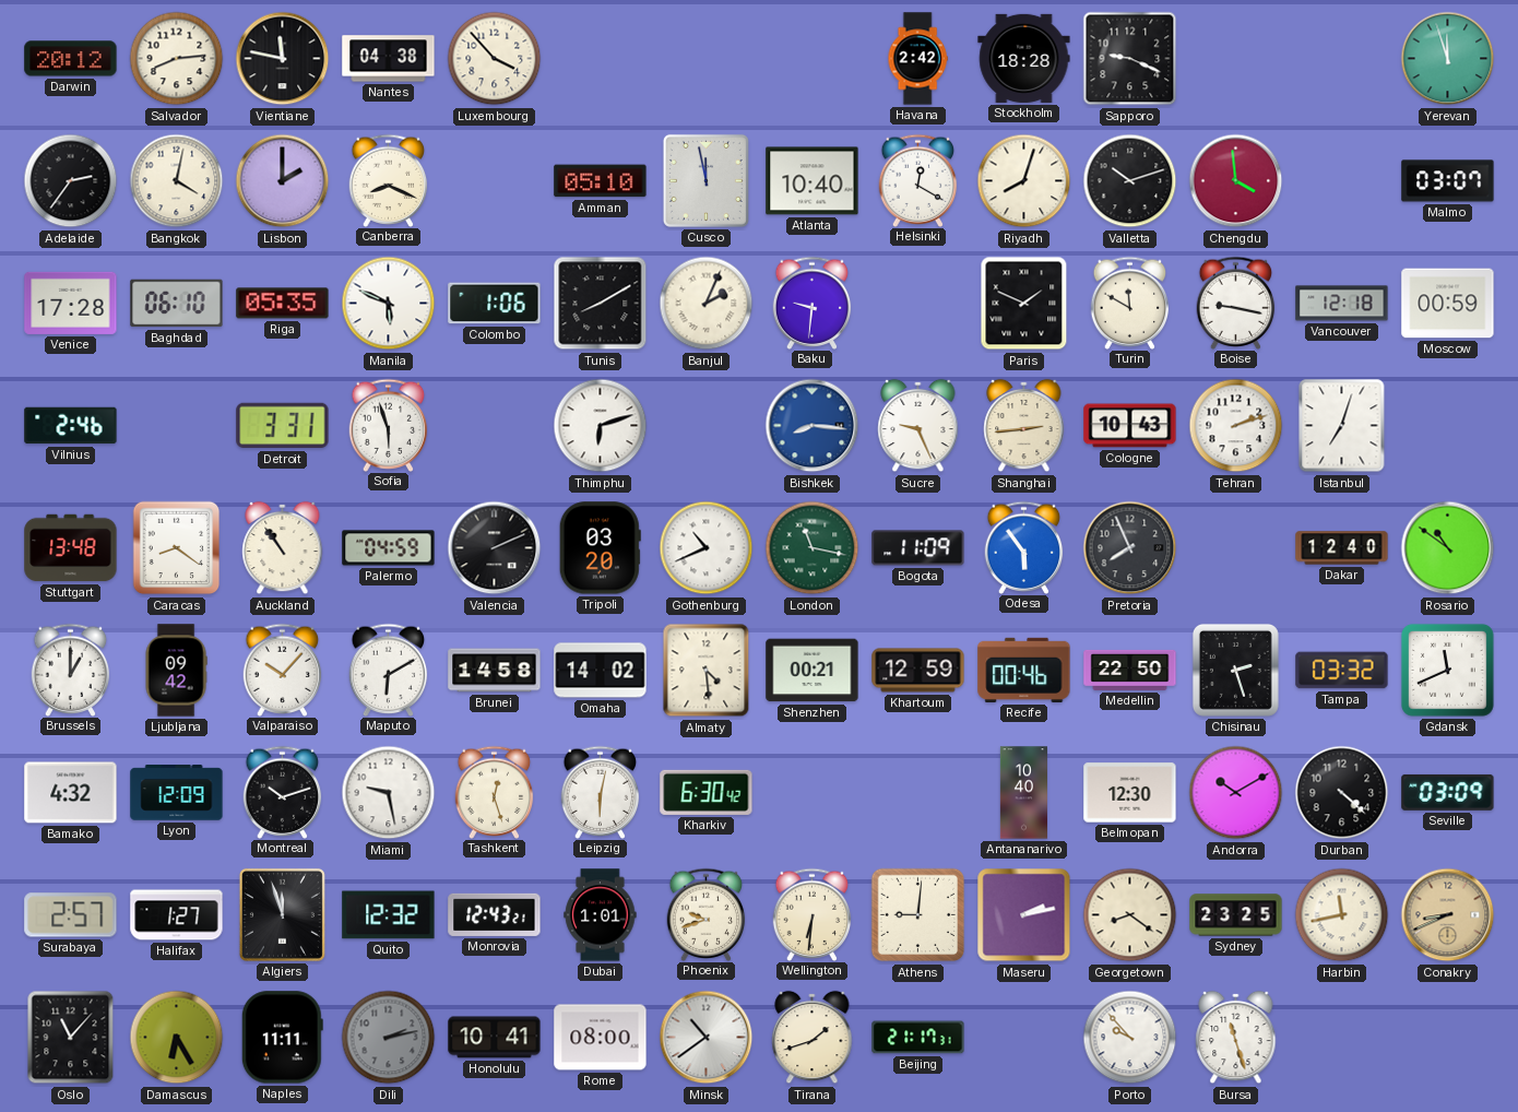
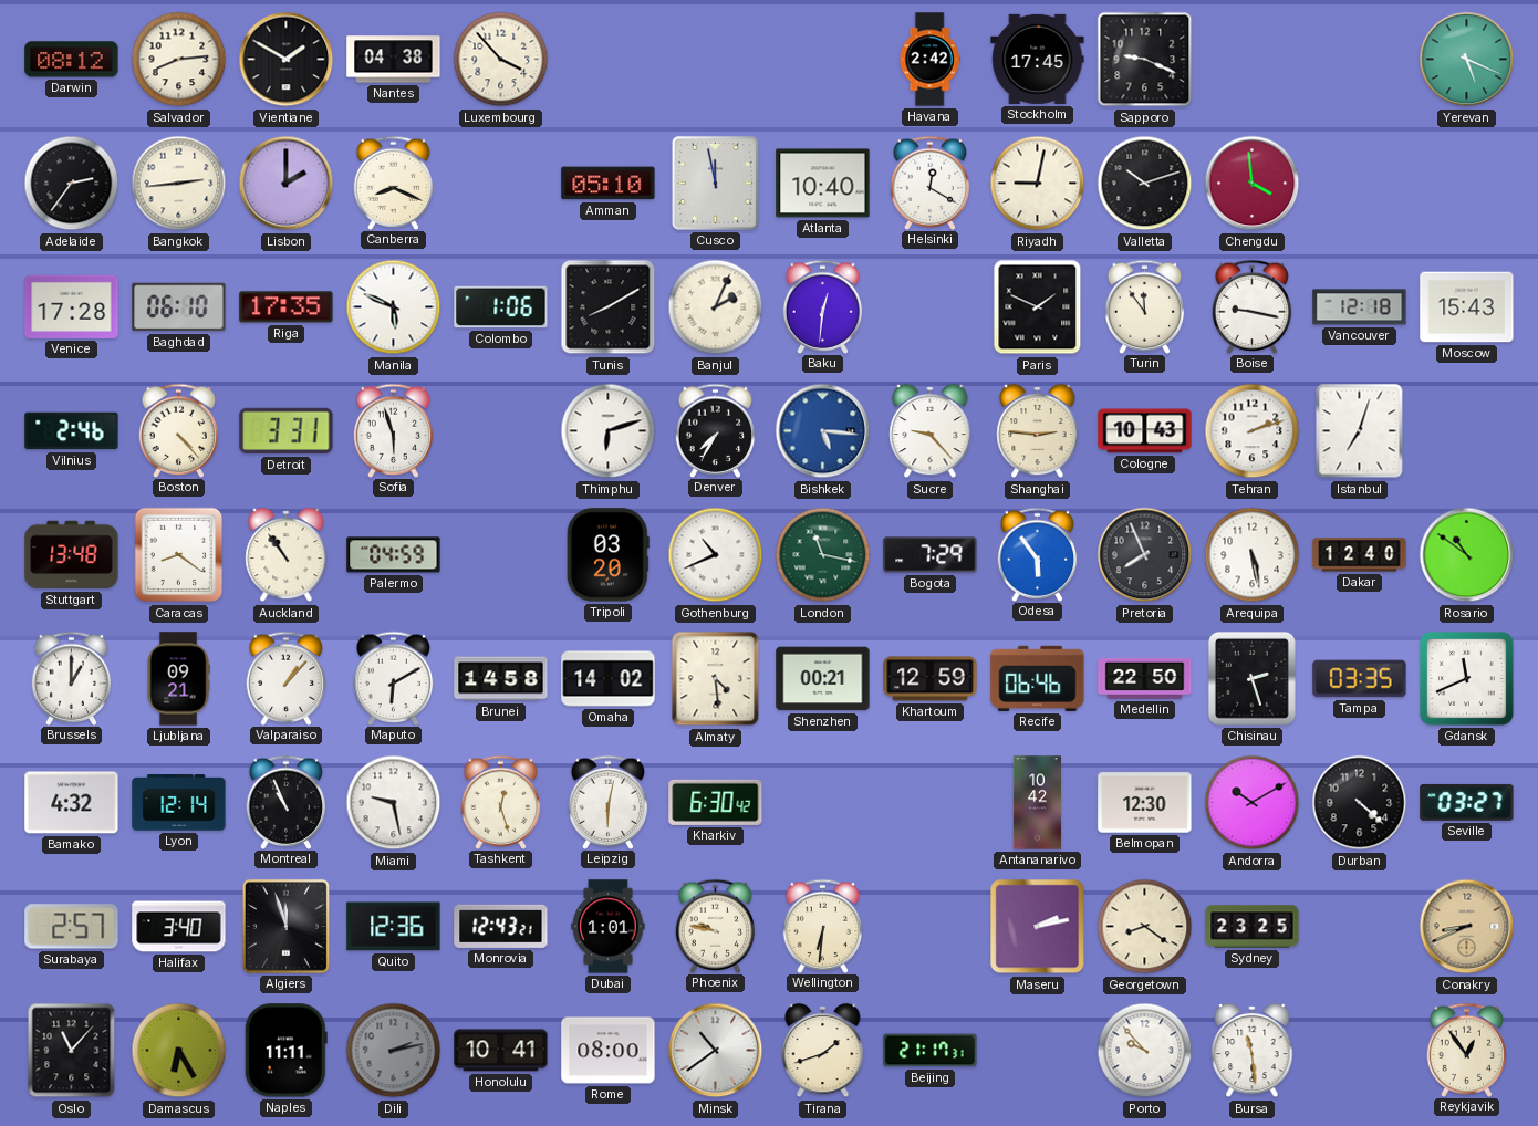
Darwin: 20:12 -> 08:12 (72, 60)
Vientiane: 11:47 -> 1:50 (287, 60)
Stockholm: 18:28 -> 17:45 (1038, 59)
Yerevan: 11:57 -> 5:19 (1467, 60)
Bangkok: 4:02 -> 2:44 (179, 184)
Riyadh: 8:03 -> 9:02 (1038, 184)
Malmo: 03:07 -> none (1448, 181)
Riga: 05:35 -> 17:35 (287, 307)
Baku: 9:31 -> 12:31 (823, 306)
Turin: 11:50 -> 11:54 (1145, 306)
Moscow: 00:59 -> 15:43 (1467, 307)
Boston: none -> 4:23 (179, 430)
Denver: none -> 7:35 (716, 430)
Bishkek: 8:16 -> 5:16 (823, 431)
Sucre: 9:26 -> 9:23 (931, 431)
Shanghai: 2:44 -> 2:46 (1038, 431)
Valencia: 2:11 -> none (495, 548)
Bogota: 11:09 -> 7:29 (931, 555)
Arequipa: none -> 5:28 (1253, 555)
Ljubljana: 09:42 -> 09:21 (178, 679)
Valparaiso: 10:07 -> 1:07 (287, 678)
Recife: 00:46 -> 06:46 (1038, 678)
Tampa: 03:32 -> 03:35 (1360, 679)
Lyon: 12:09 -> 12:14 (179, 803)
Montreal: 10:12 -> 10:56 (287, 802)
Antananarivo: 10:40 -> 10:42 (1037, 803)
Seville: 03:09 -> 03:27 (1467, 802)
Halifax: 1:27 -> 3:40 (179, 927)
Quito: 12:32 -> 12:36 (394, 927)
Phoenix: 9:42 -> 9:47 (716, 926)
Athens: 9:01 -> none (918, 915)
Harbin: 11:43 -> none (1342, 915)
Bursa: 11:27 -> 11:29 (1253, 1051)
Reykjavik: none -> 12:54 (1467, 1050)
